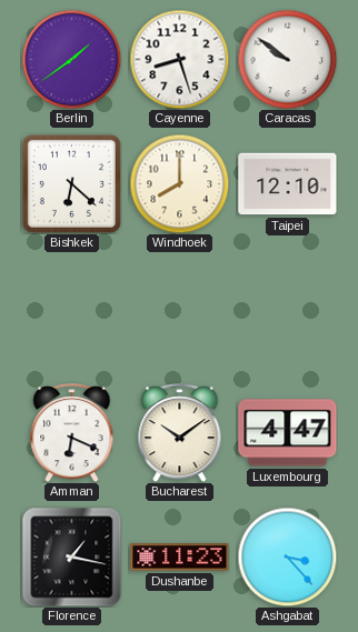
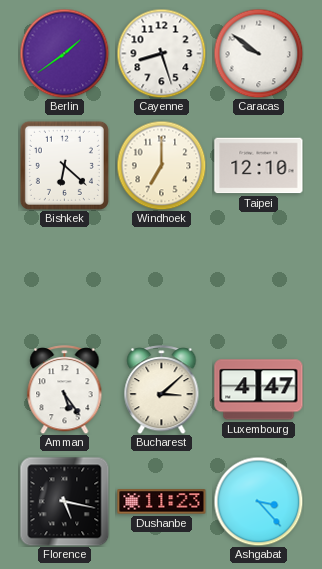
Windhoek: 8:00 -> 7:00 (161, 165)
Amman: 6:19 -> 5:24 (65, 390)
Bucharest: 10:09 -> 3:08 (162, 390)
Florence: 1:17 -> 5:17 (64, 501)
